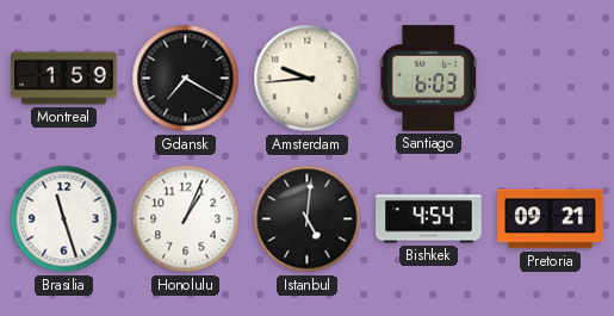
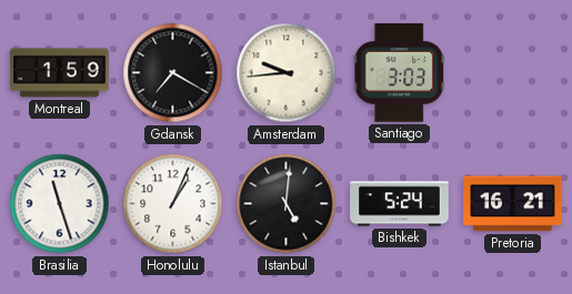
Santiago: 6:03 -> 3:03 (400, 73)
Bishkek: 4:54 -> 5:24 (400, 204)
Pretoria: 09:21 -> 16:21 (513, 204)
